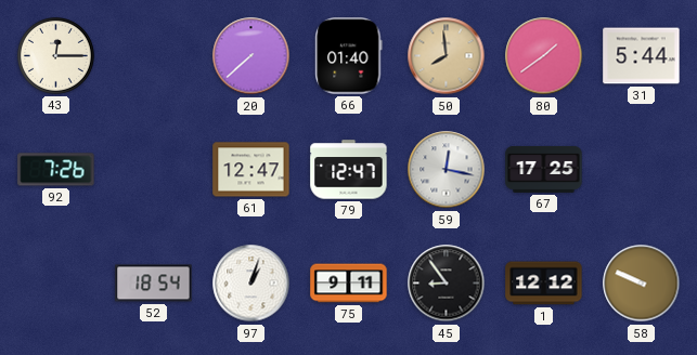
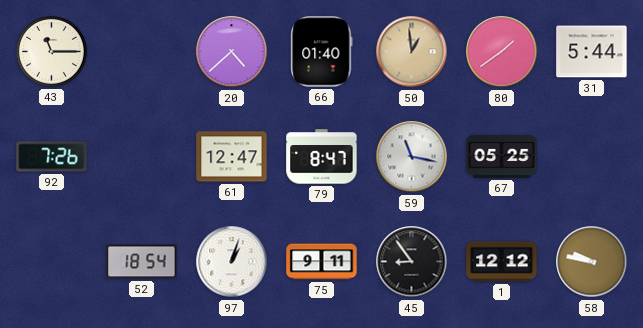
43: 12:15 -> 11:15 (51, 51)
20: 7:38 -> 4:38 (232, 52)
50: 7:59 -> 12:59 (412, 52)
79: 12:47 -> 8:47 (322, 157)
59: 12:17 -> 11:17 (412, 157)
67: 17:25 -> 05:25 (502, 156)
58: 9:49 -> 9:47 (592, 262)
